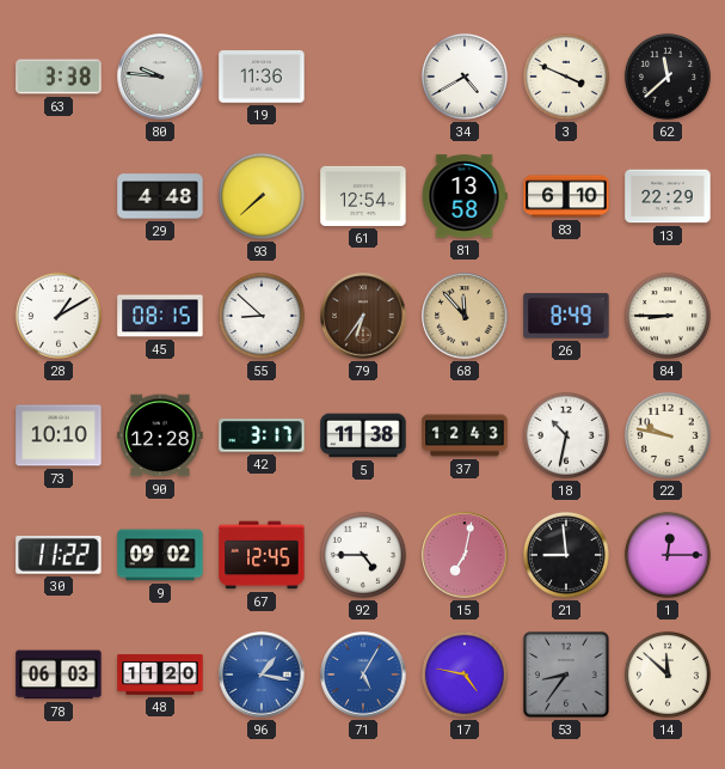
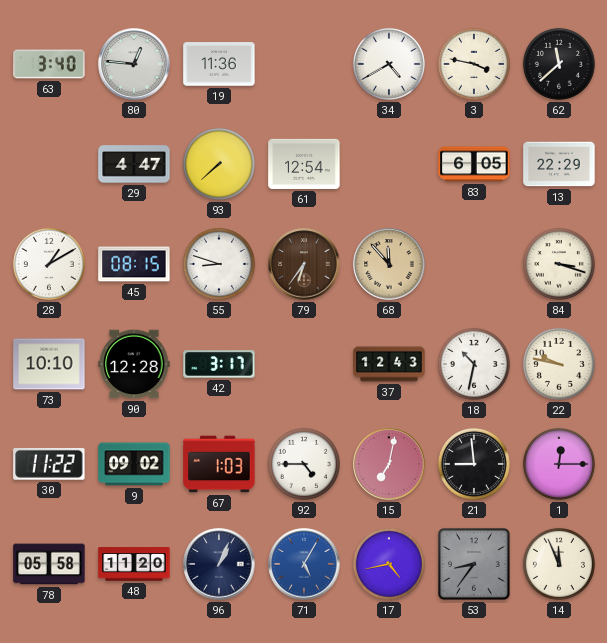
63: 3:38 -> 3:40 (49, 64)
80: 9:46 -> 12:46 (134, 64)
3: 3:49 -> 3:47 (474, 64)
29: 4:48 -> 4:47 (134, 164)
81: 13:58 -> none (465, 196)
83: 6:10 -> 6:05 (474, 164)
55: 8:52 -> 8:48 (219, 264)
26: 8:49 -> none (566, 316)
84: 8:45 -> 3:18 (559, 264)
5: 11:38 -> none (363, 435)
67: 12:45 -> 1:03 (219, 464)
78: 06:03 -> 05:58 (49, 564)
96: 1:17 -> 1:04 (219, 564)
96 dial: blue -> navy (219, 564)
17: 4:47 -> 4:43 (389, 564)
14: 11:52 -> 11:56 (559, 564)
